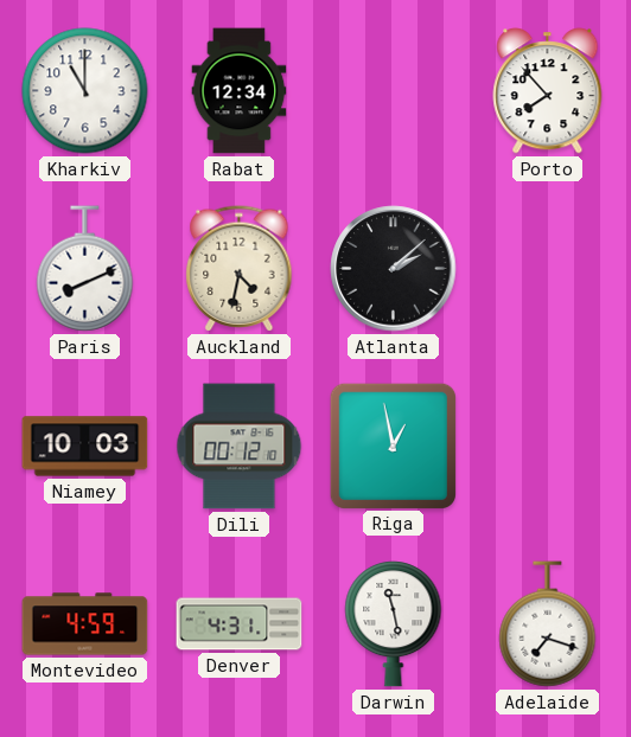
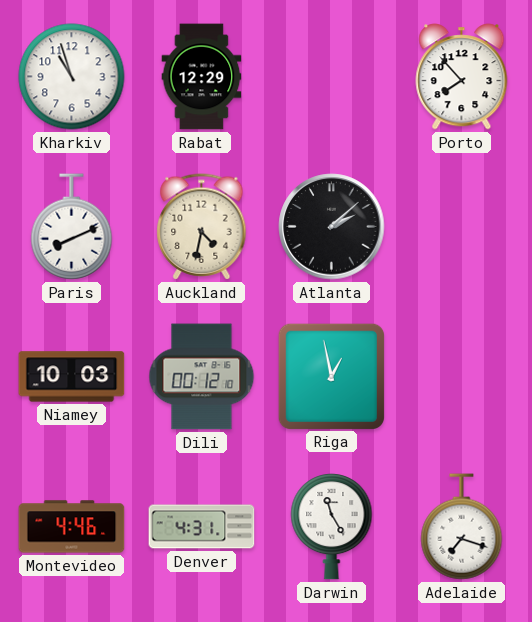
Kharkiv: 11:00 -> 10:57 (72, 77)
Rabat: 12:34 -> 12:29 (202, 77)
Montevideo: 4:59 -> 4:46 (72, 527)
Darwin: 11:28 -> 11:25 (332, 527)
